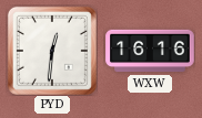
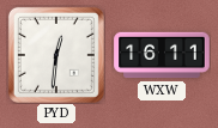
WXW: 16:16 -> 16:11 (162, 55)
